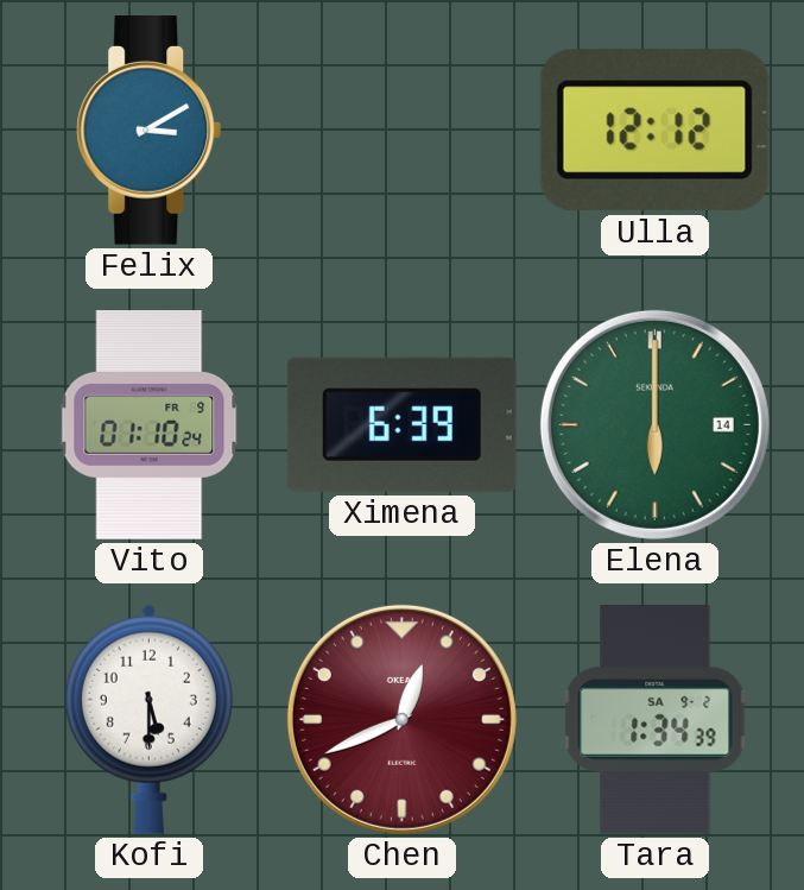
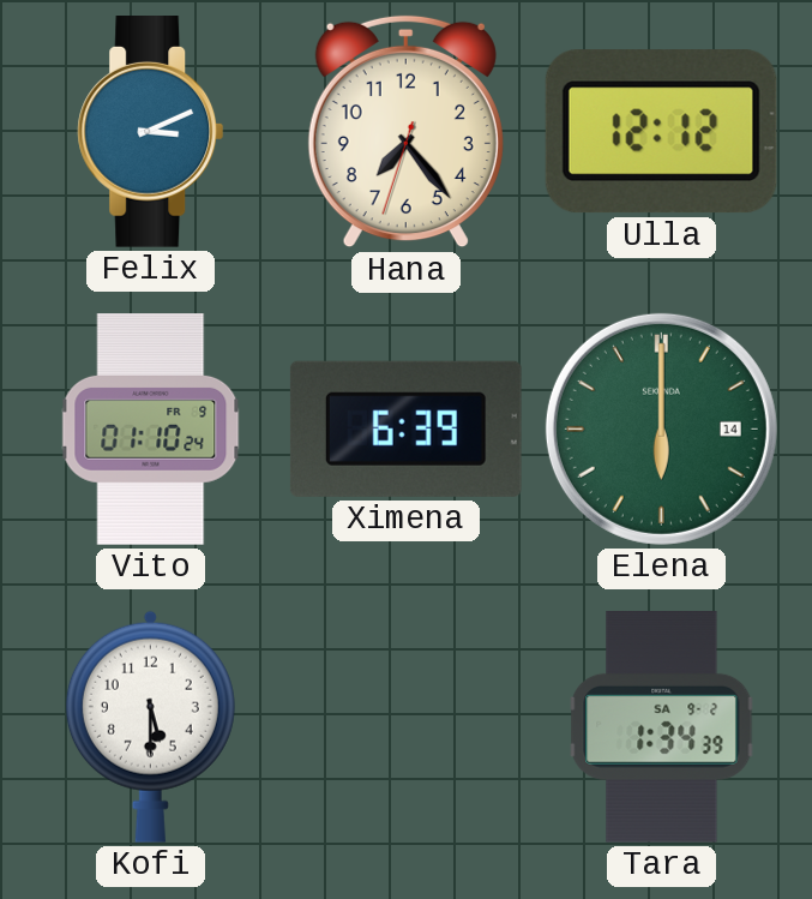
Felix: 3:10 -> 3:11 (151, 132)
Hana: none -> 7:23 (405, 132)
Chen: 12:41 -> none (401, 719)
